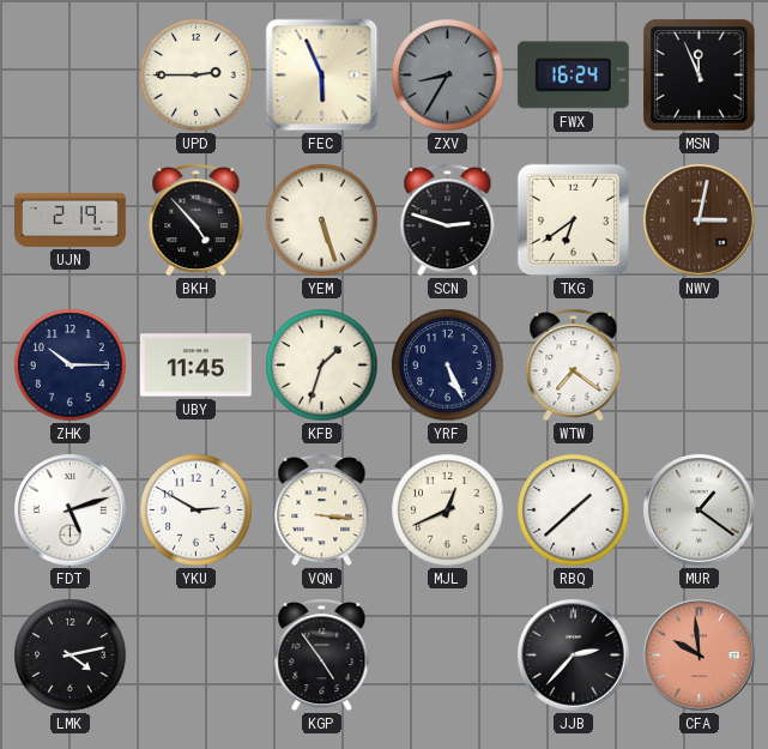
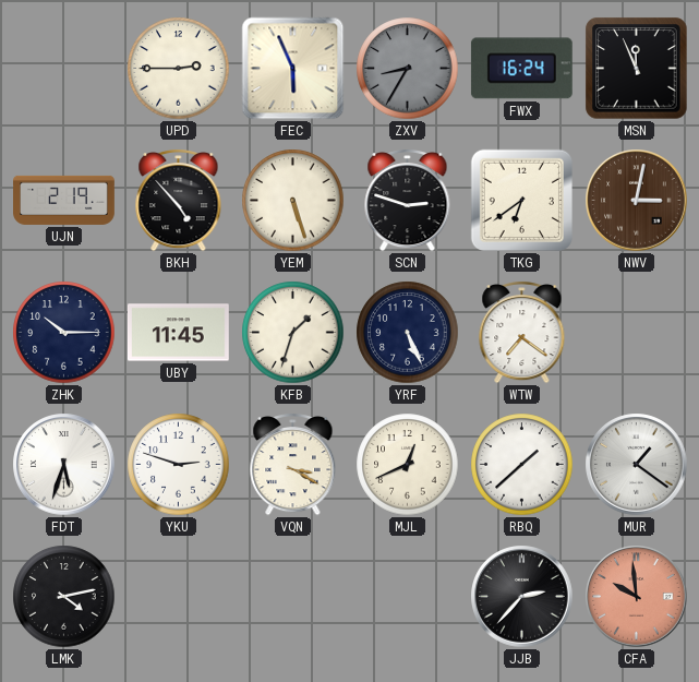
FDT: 5:12 -> 5:33 (64, 465)
YKU: 2:50 -> 2:48 (179, 465)
VQN: 3:16 -> 3:20 (293, 464)
KGP: 4:54 -> none (322, 654)
